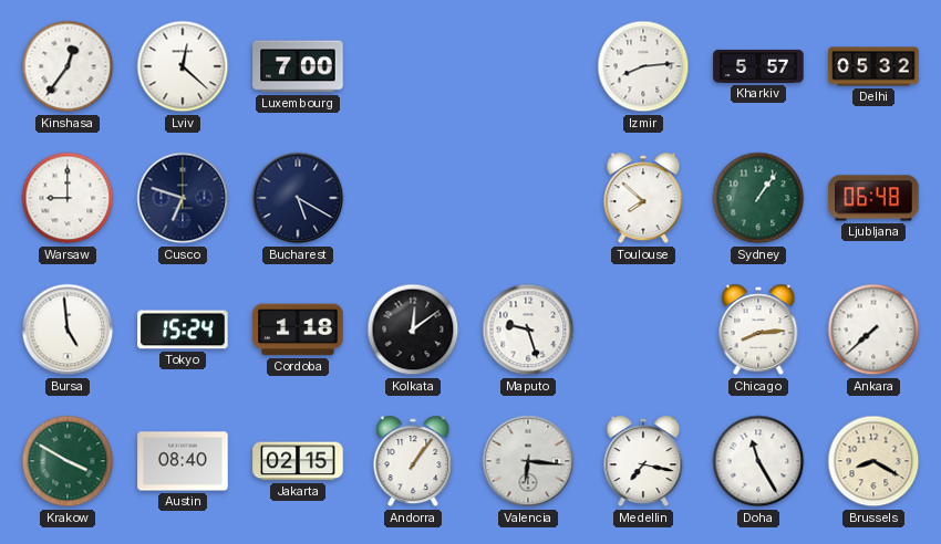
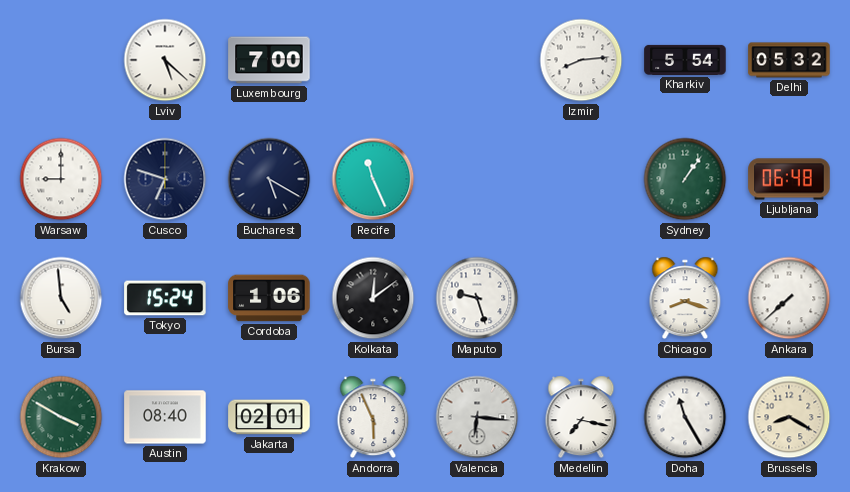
Kinshasa: 12:36 -> none (68, 66)
Lviv: 12:22 -> 5:22 (165, 60)
Kharkiv: 5:57 -> 5:54 (685, 60)
Recife: none -> 11:26 (373, 179)
Toulouse: 7:52 -> none (643, 198)
Cordoba: 1:18 -> 1:06 (269, 298)
Chicago: 8:14 -> 8:18 (685, 298)
Jakarta: 02:15 -> 02:01 (269, 417)
Andorra: 1:06 -> 5:56 (373, 417)
